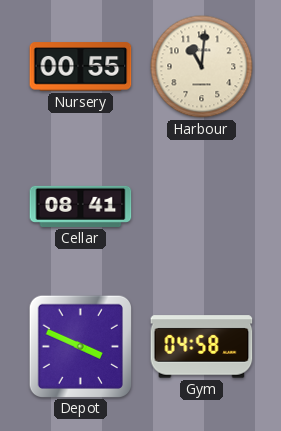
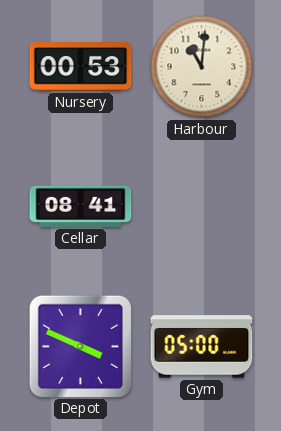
Nursery: 00:55 -> 00:53 (81, 67)
Gym: 04:58 -> 05:00 (202, 347)
